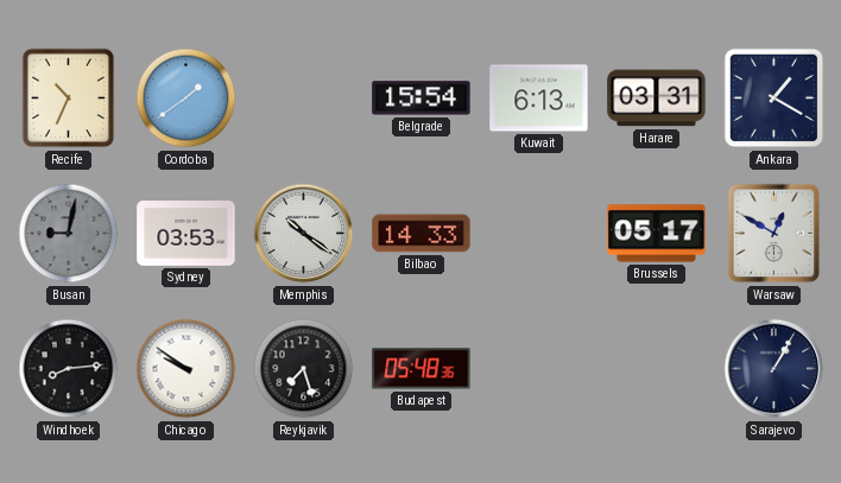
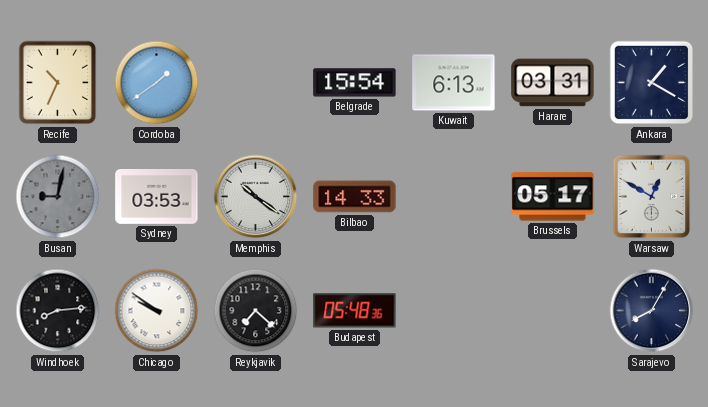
Reykjavik: 7:27 -> 7:22 (256, 311)
Sarajevo: 1:05 -> 8:05 (652, 311)
